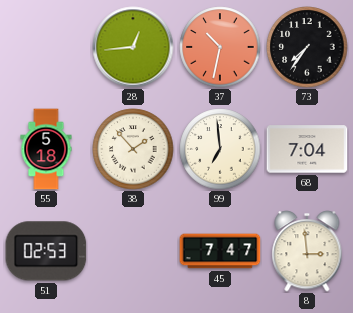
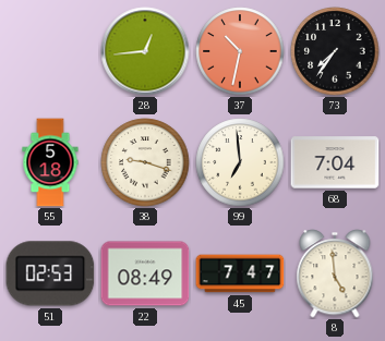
38: 1:53 -> 9:18 (145, 162)
22: none -> 08:49 (145, 273)
8: 2:59 -> 4:59 (335, 273)
